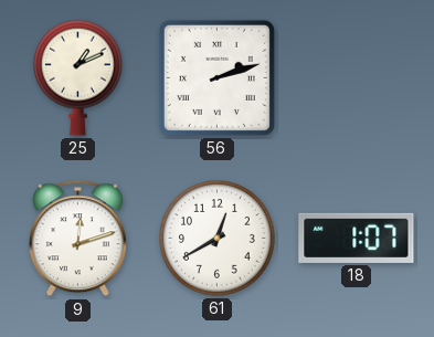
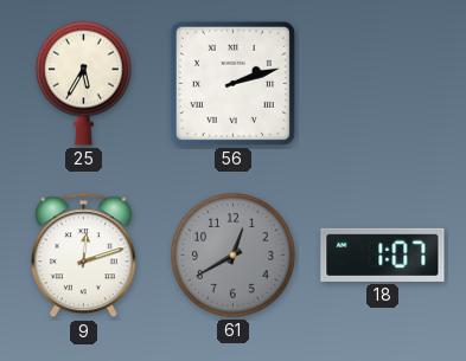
25: 1:11 -> 5:35 (83, 83)
61 dial: white -> grey (234, 256)
